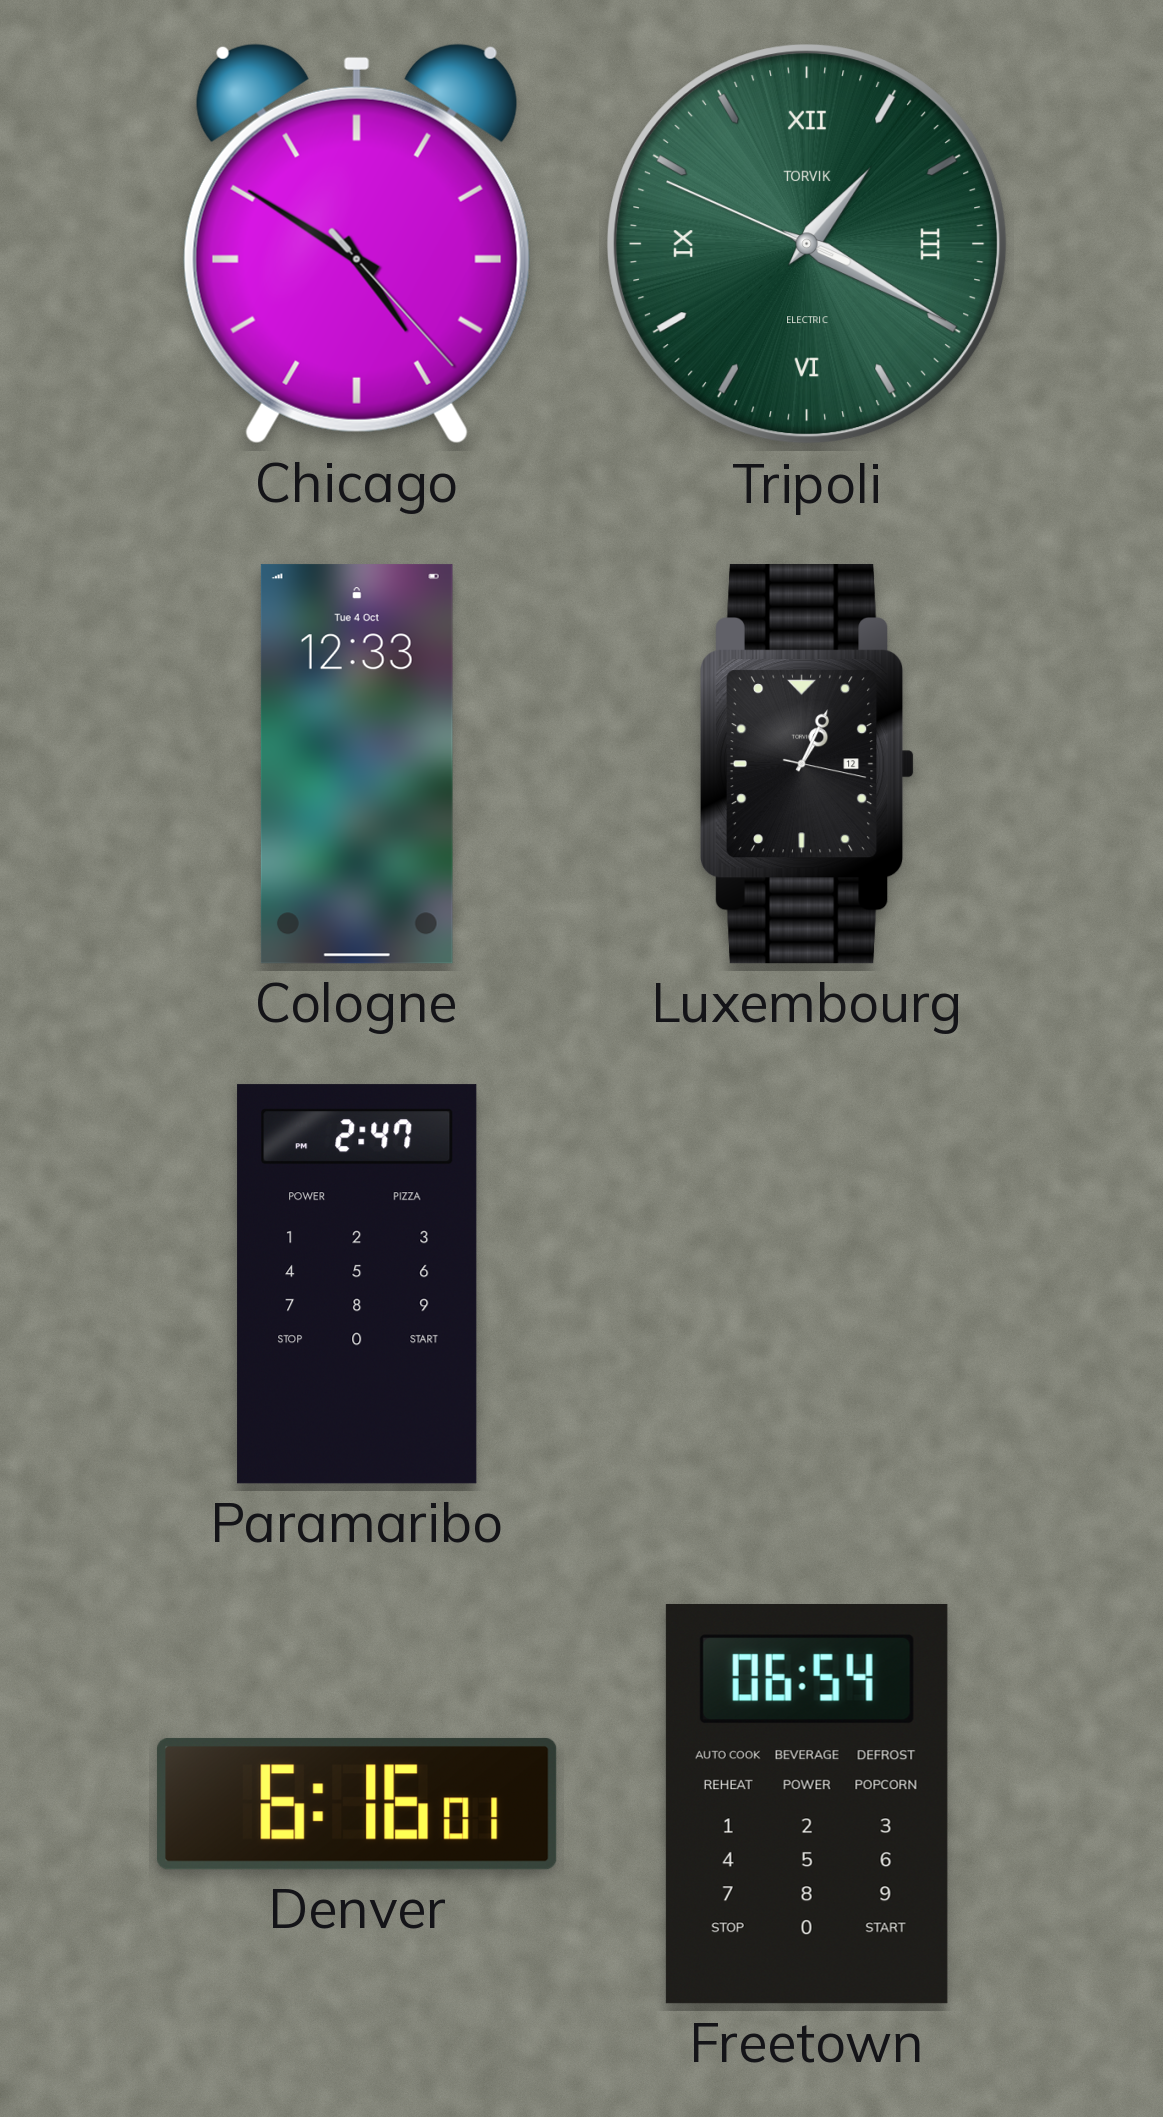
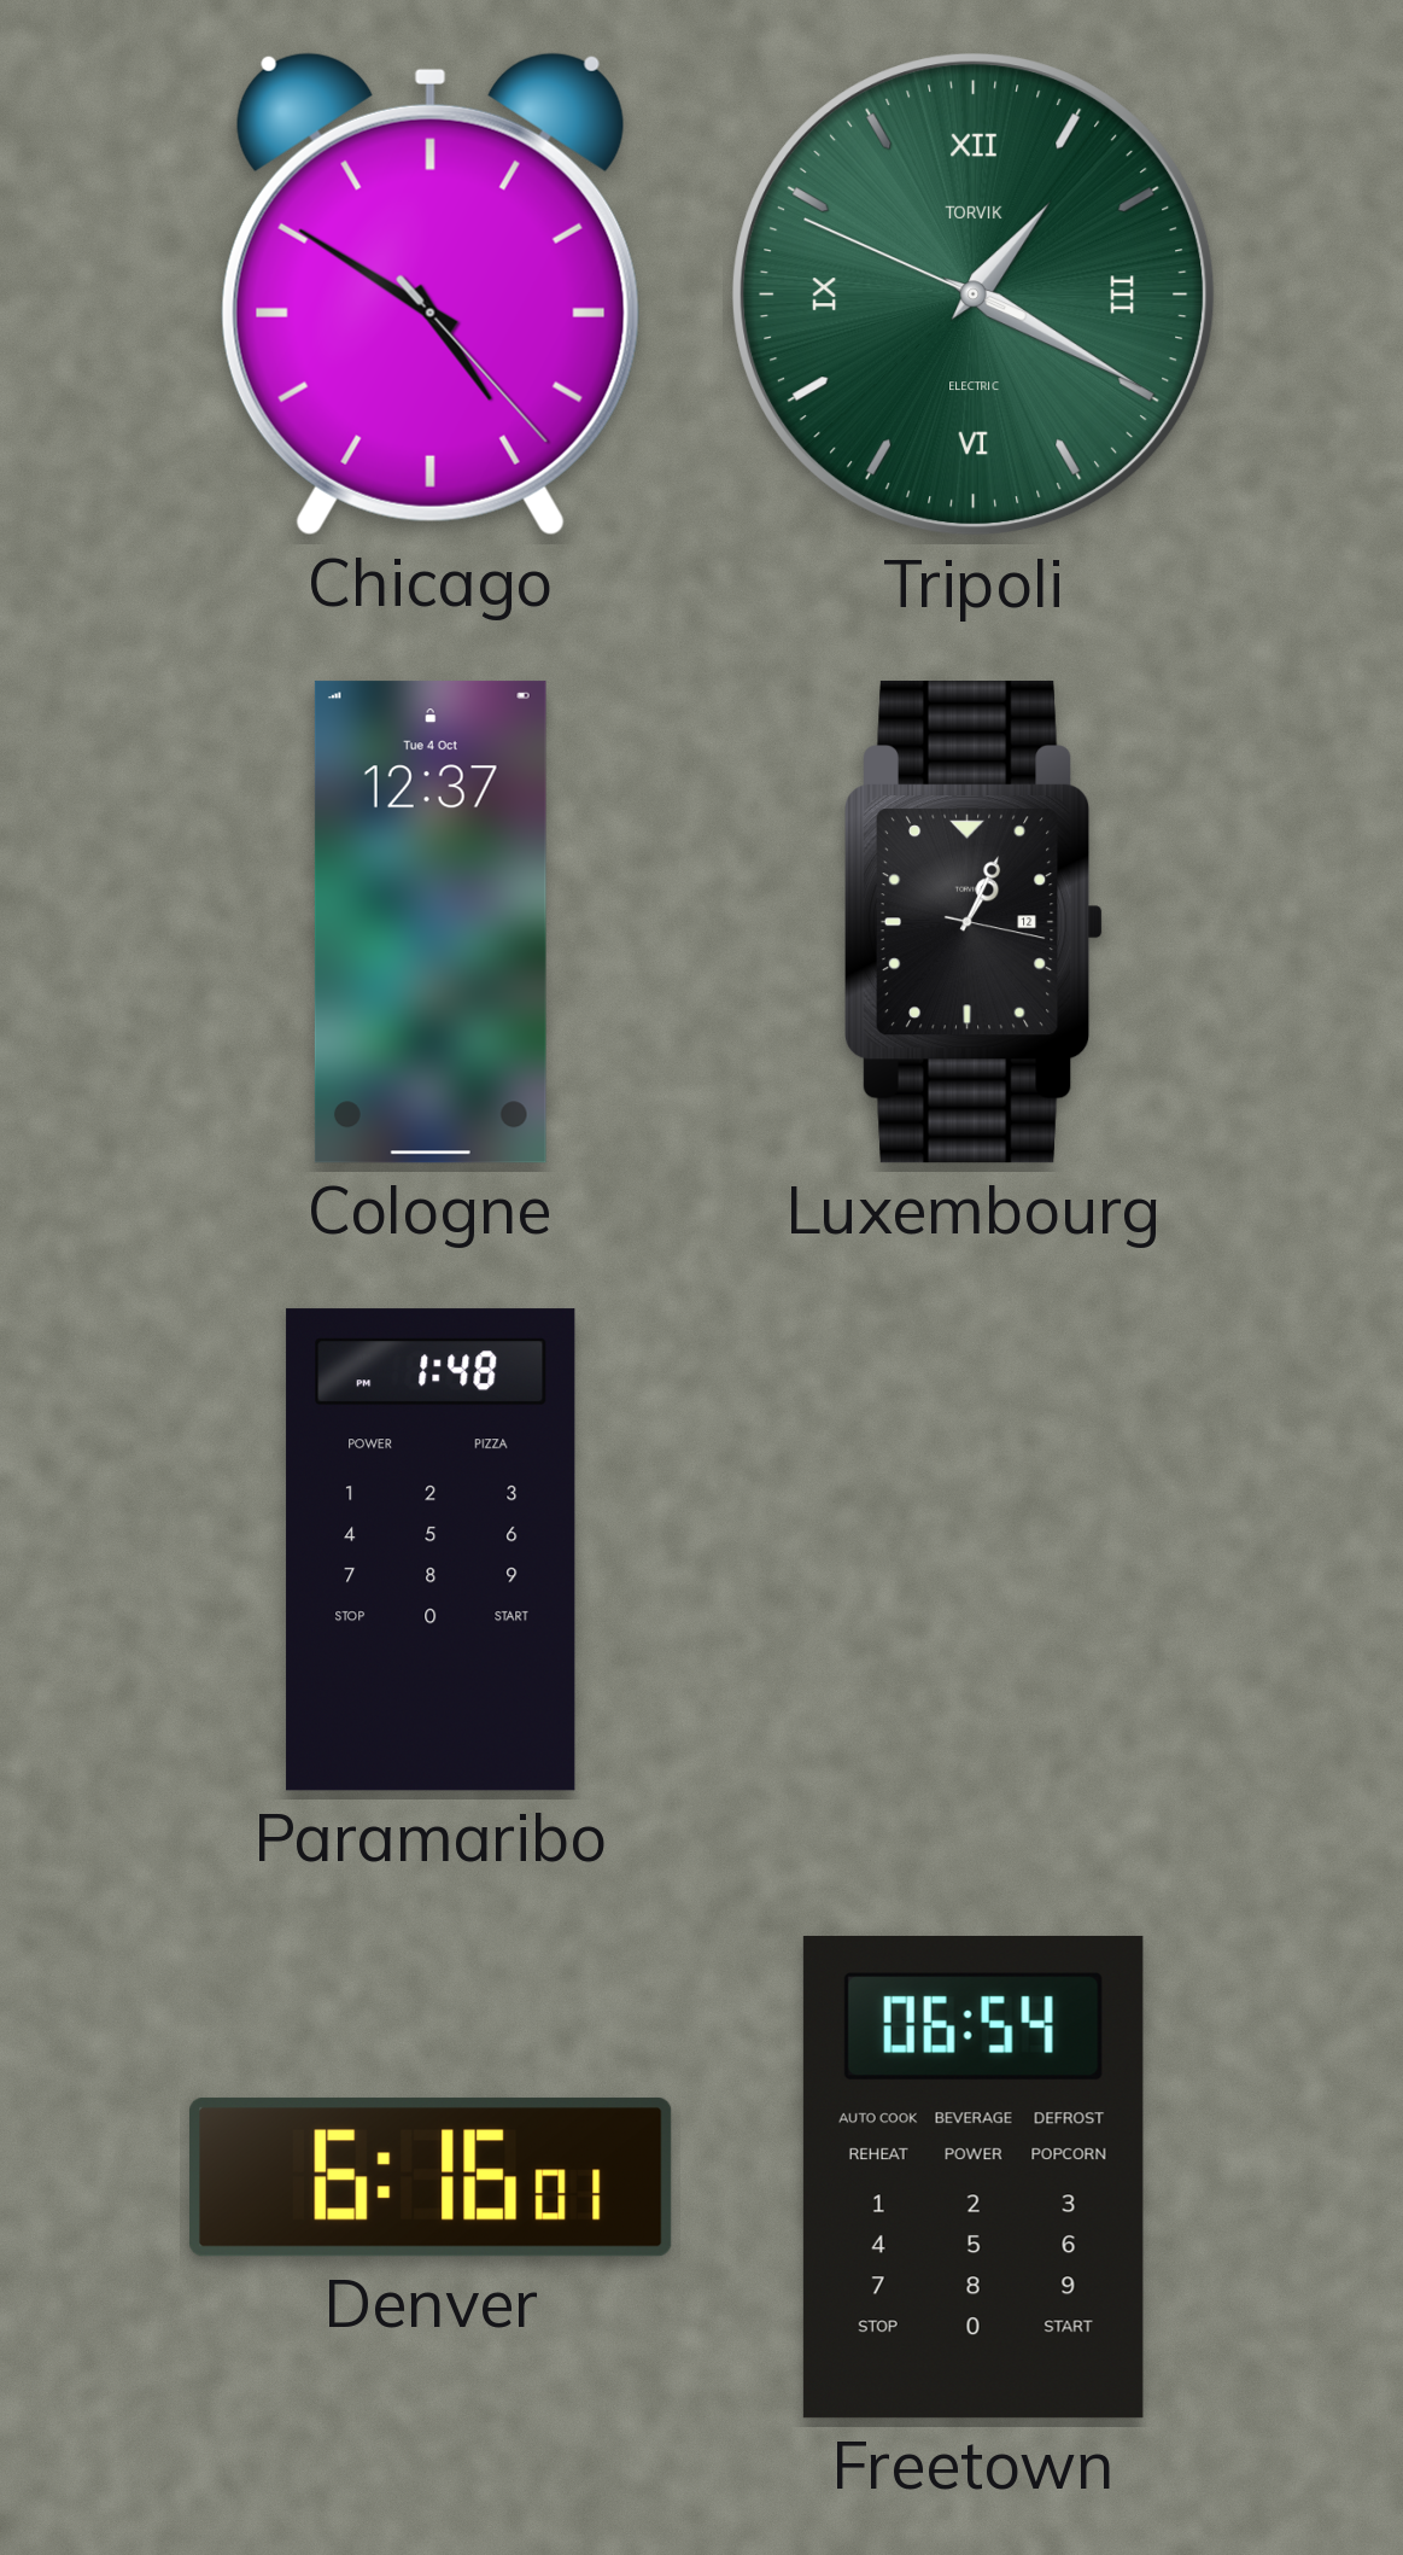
Cologne: 12:33 -> 12:37 (431, 922)
Paramaribo: 2:47 -> 1:48 (431, 1550)
